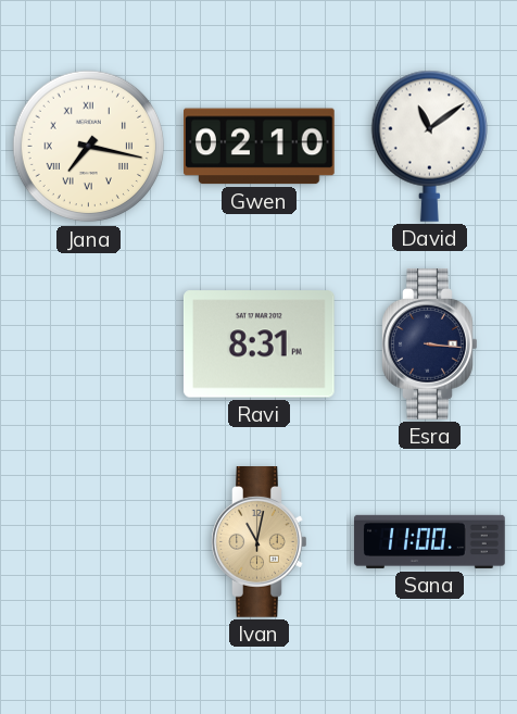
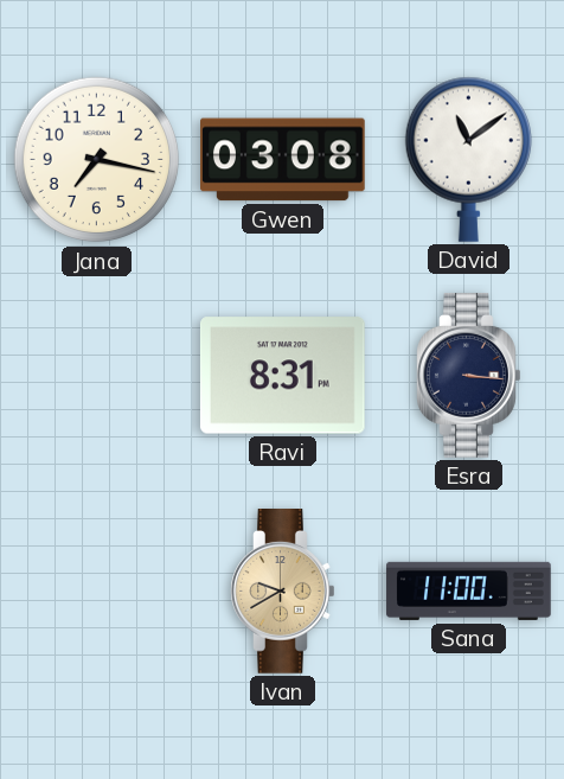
Jana numerals: Roman -> Arabic (97, 160)
Gwen: 02:10 -> 03:08 (283, 160)
Ivan: 11:02 -> 9:40 (283, 592)
